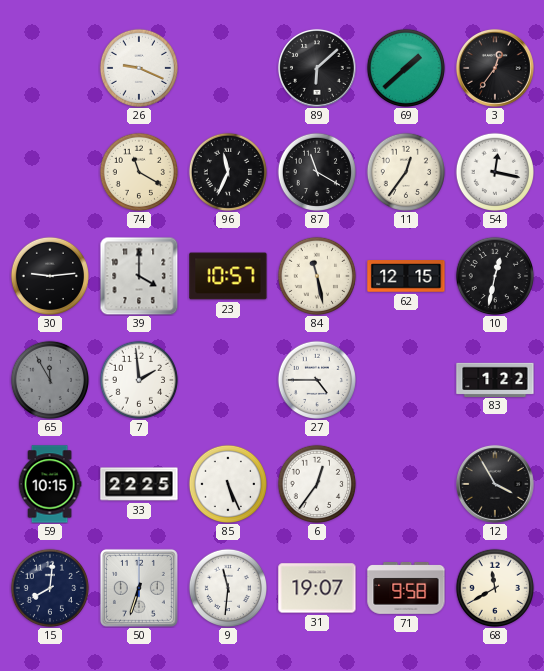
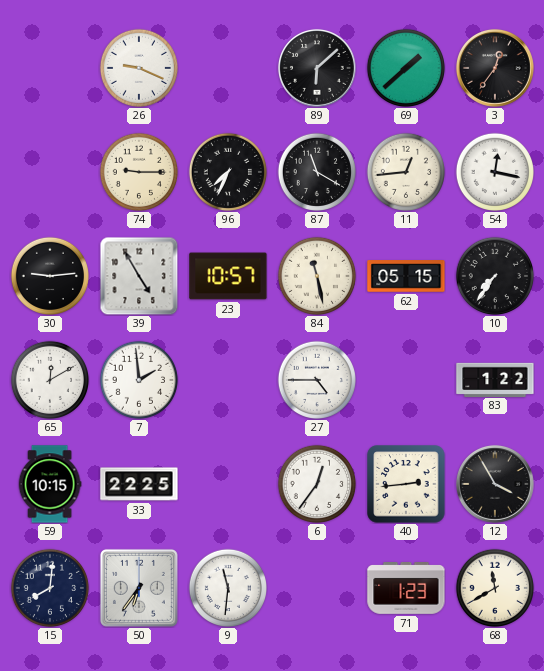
74: 11:20 -> 9:15 (138, 171)
96: 11:34 -> 7:34 (227, 171)
11: 12:36 -> 12:44 (405, 171)
39: 4:00 -> 4:55 (139, 276)
62: 12:15 -> 05:15 (406, 276)
10: 12:32 -> 7:36 (494, 275)
65: 11:55 -> 12:10 (49, 379)
65 dial: grey -> white (49, 379)
85: 5:26 -> none (227, 483)
40: none -> 2:44 (406, 484)
50: 6:33 -> 6:36 (139, 588)
31: 19:07 -> none (317, 588)
71: 9:58 -> 1:23 (406, 589)
